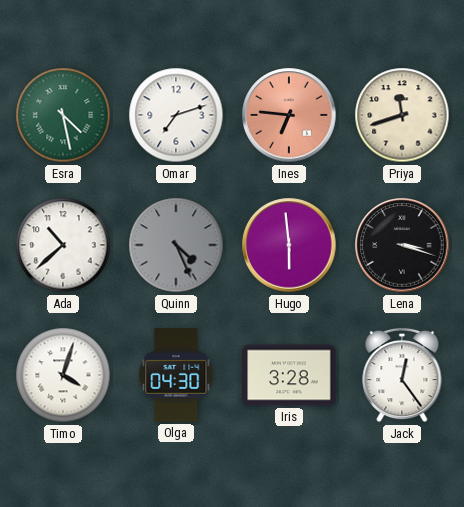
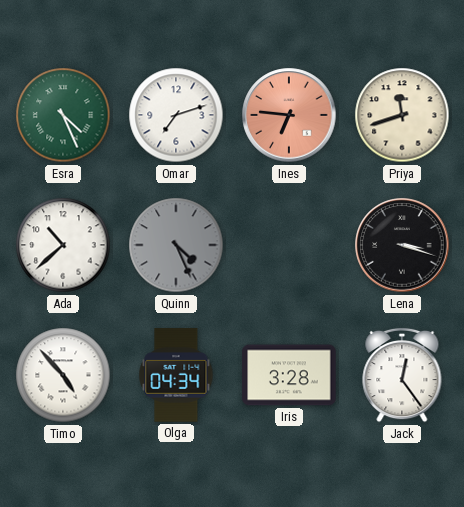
Esra: 4:28 -> 4:26 (63, 115)
Hugo: 5:59 -> none (289, 245)
Timo: 4:03 -> 4:53 (63, 375)
Olga: 04:30 -> 04:34 (176, 375)
